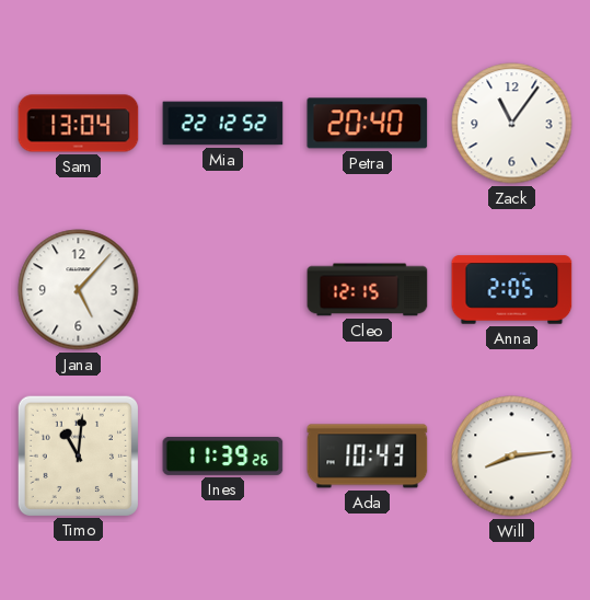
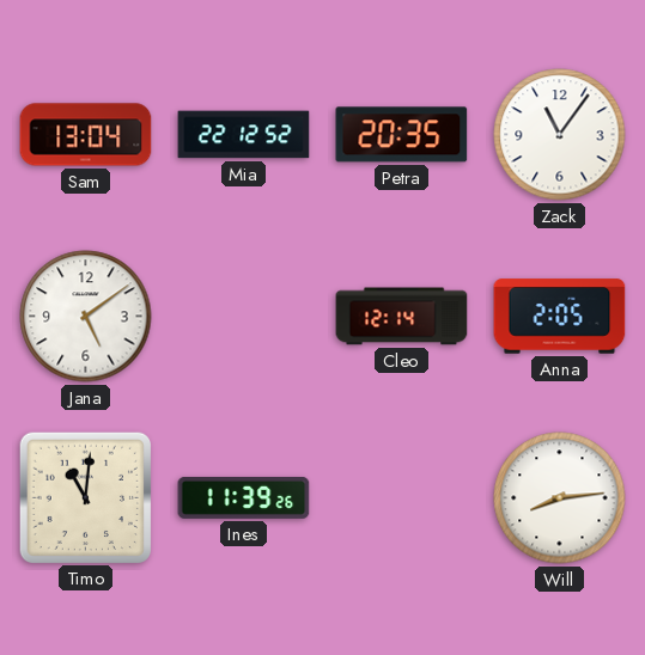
Petra: 20:40 -> 20:35 (402, 135)
Jana: 5:07 -> 5:09 (86, 317)
Cleo: 12:15 -> 12:14 (402, 317)
Ada: 10:43 -> none (368, 457)
